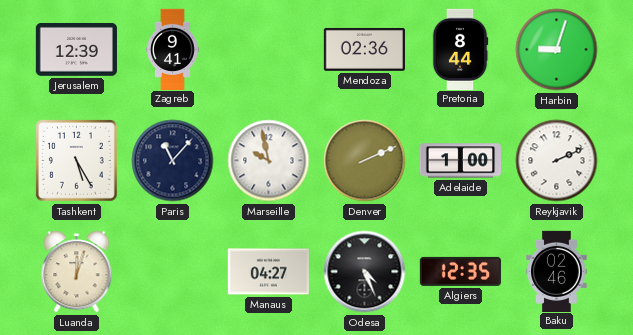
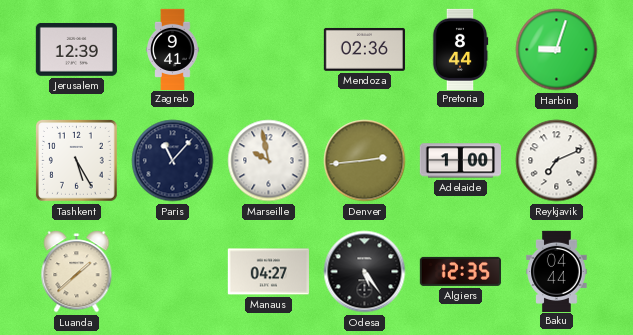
Denver: 2:11 -> 2:44 (365, 161)
Reykjavik: 2:11 -> 7:11 (557, 161)
Luanda: 12:03 -> 1:38 (77, 272)
Odesa: 4:26 -> 5:24 (365, 272)
Baku: 02:46 -> 04:44 (557, 271)
